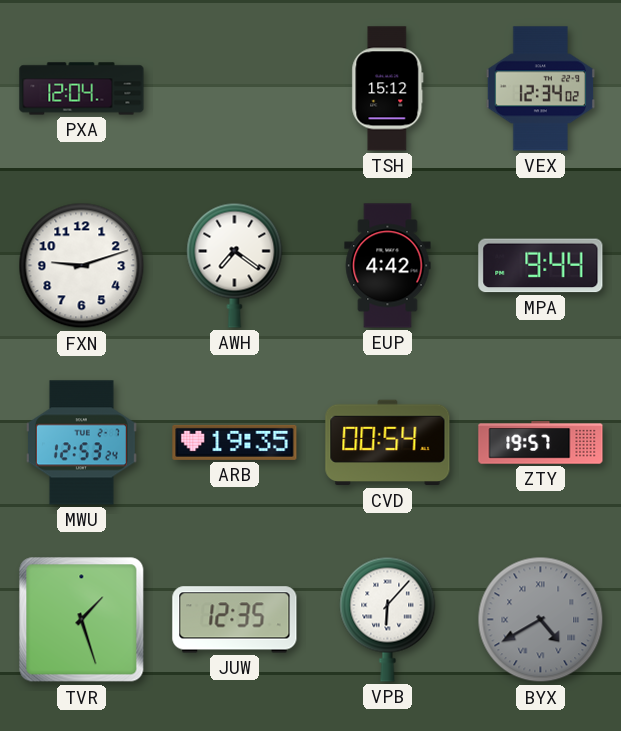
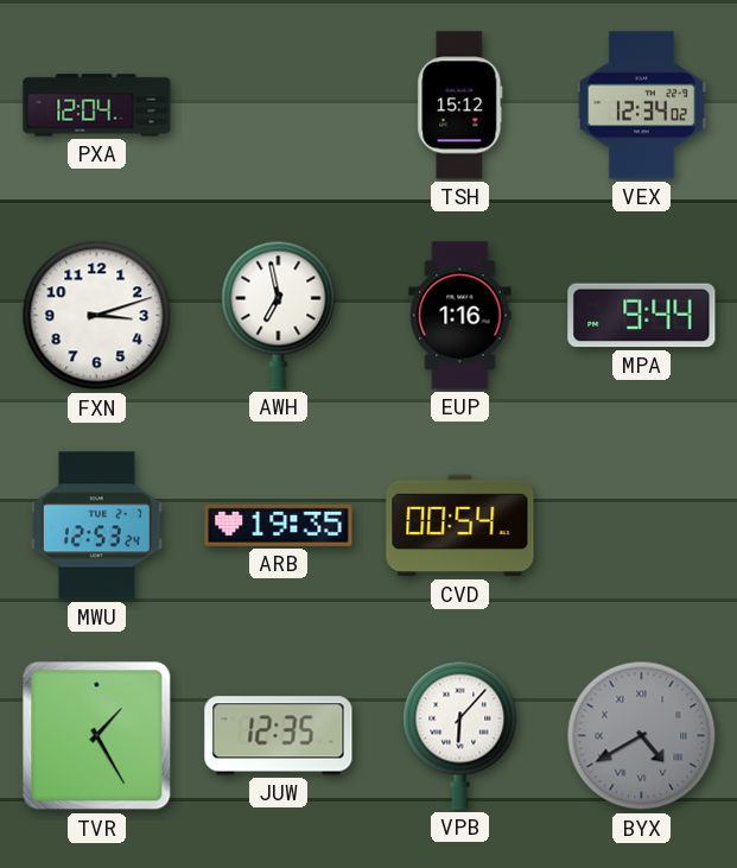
FXN: 9:12 -> 3:12 (97, 316)
AWH: 7:21 -> 6:58 (279, 315)
EUP: 4:42 -> 1:16 (460, 316)
ZTY: 19:57 -> none (541, 443)
TVR: 1:27 -> 1:25 (97, 736)
